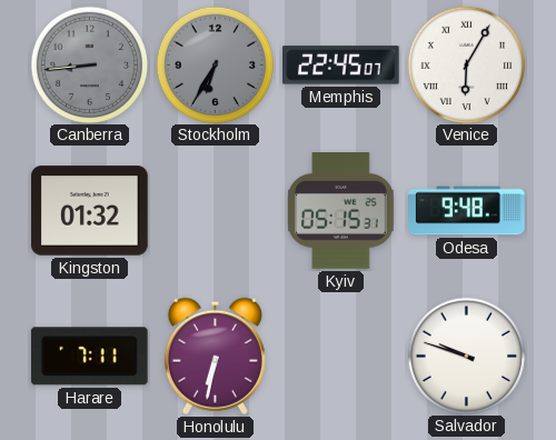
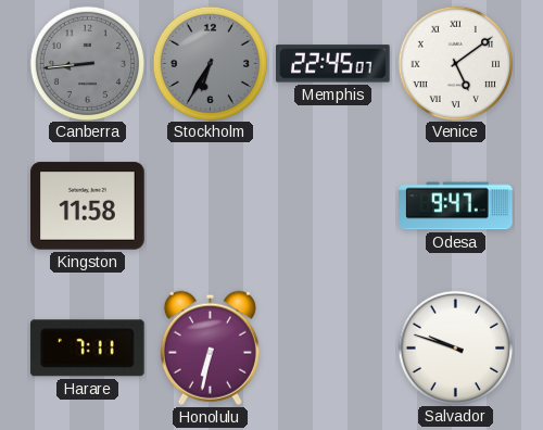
Venice: 6:05 -> 5:09 (455, 63)
Kingston: 01:32 -> 11:58 (88, 206)
Kyiv: 05:15 -> none (341, 211)
Odesa: 9:48 -> 9:47 (456, 206)
